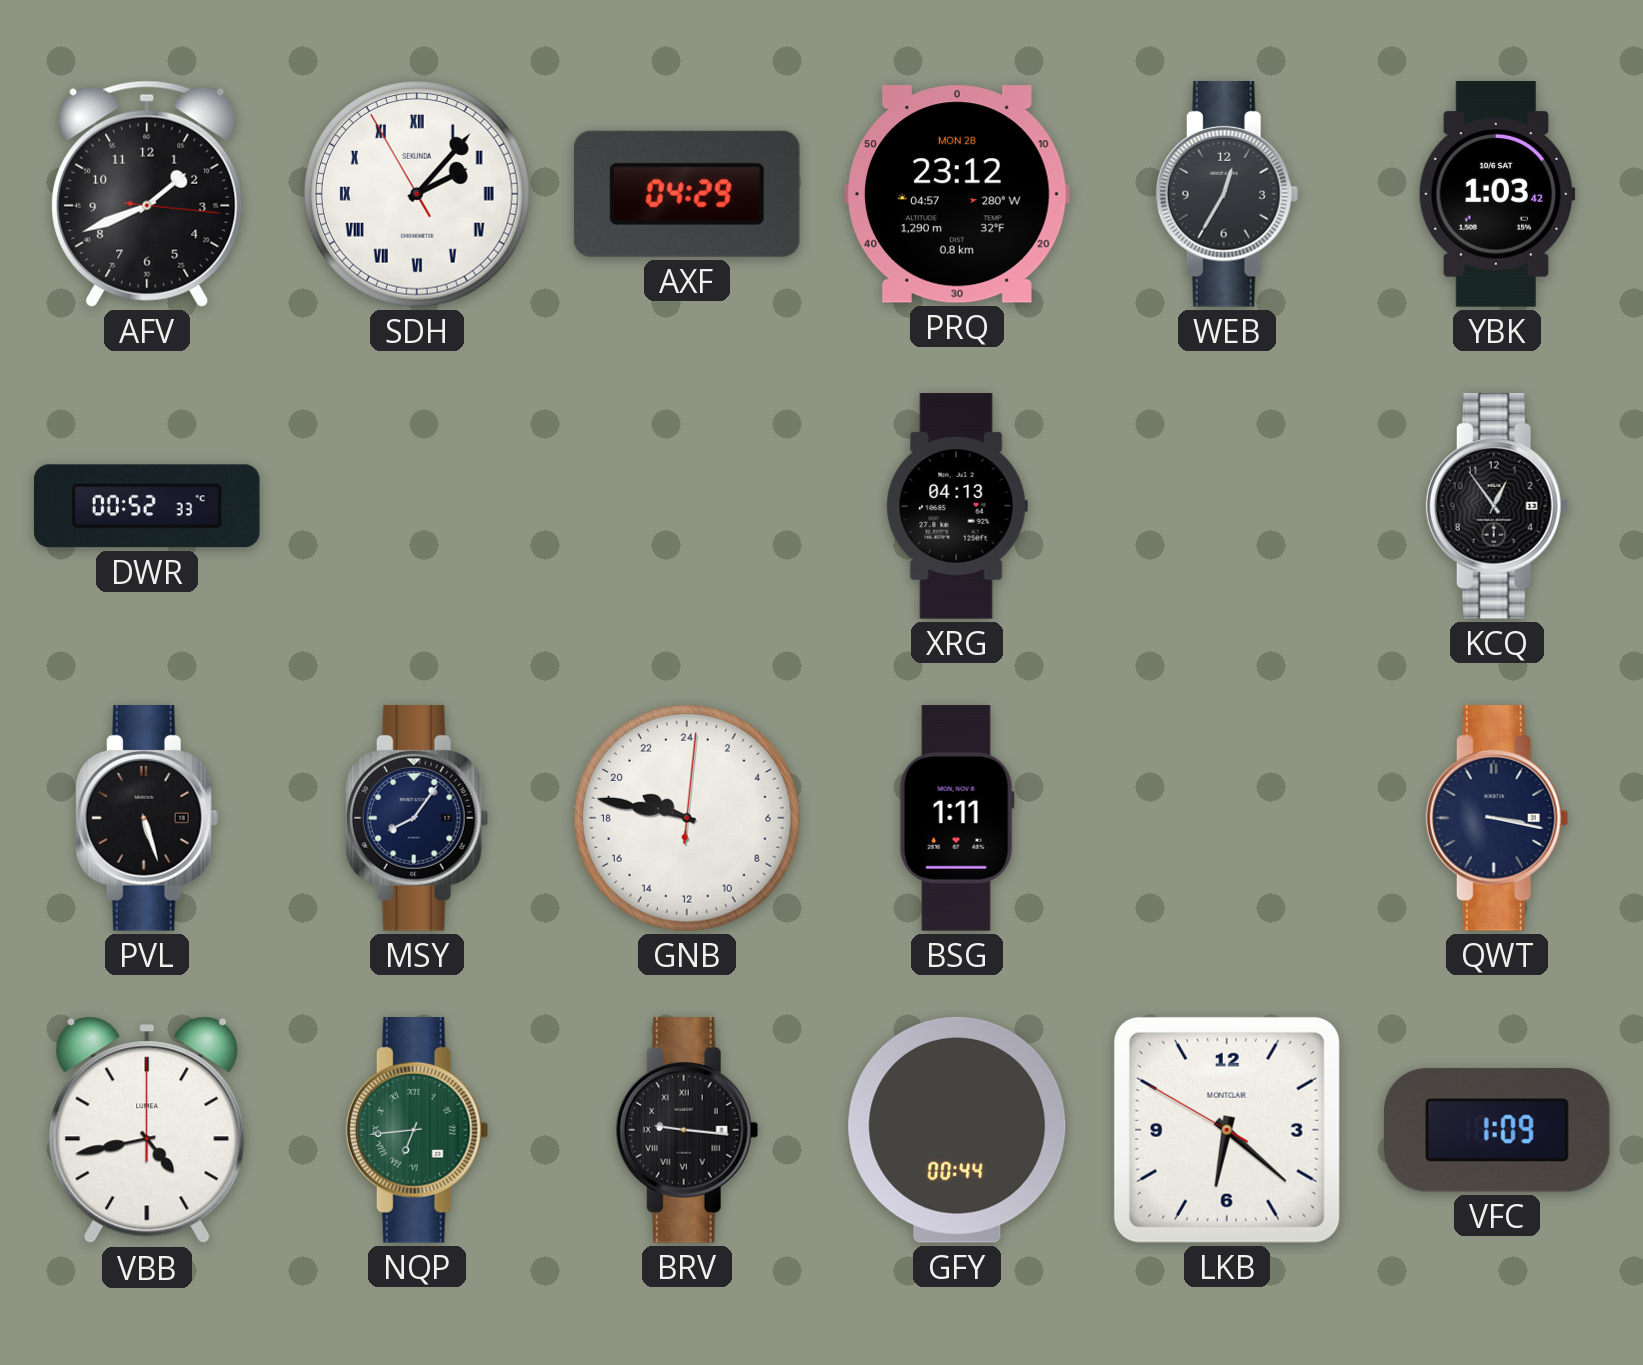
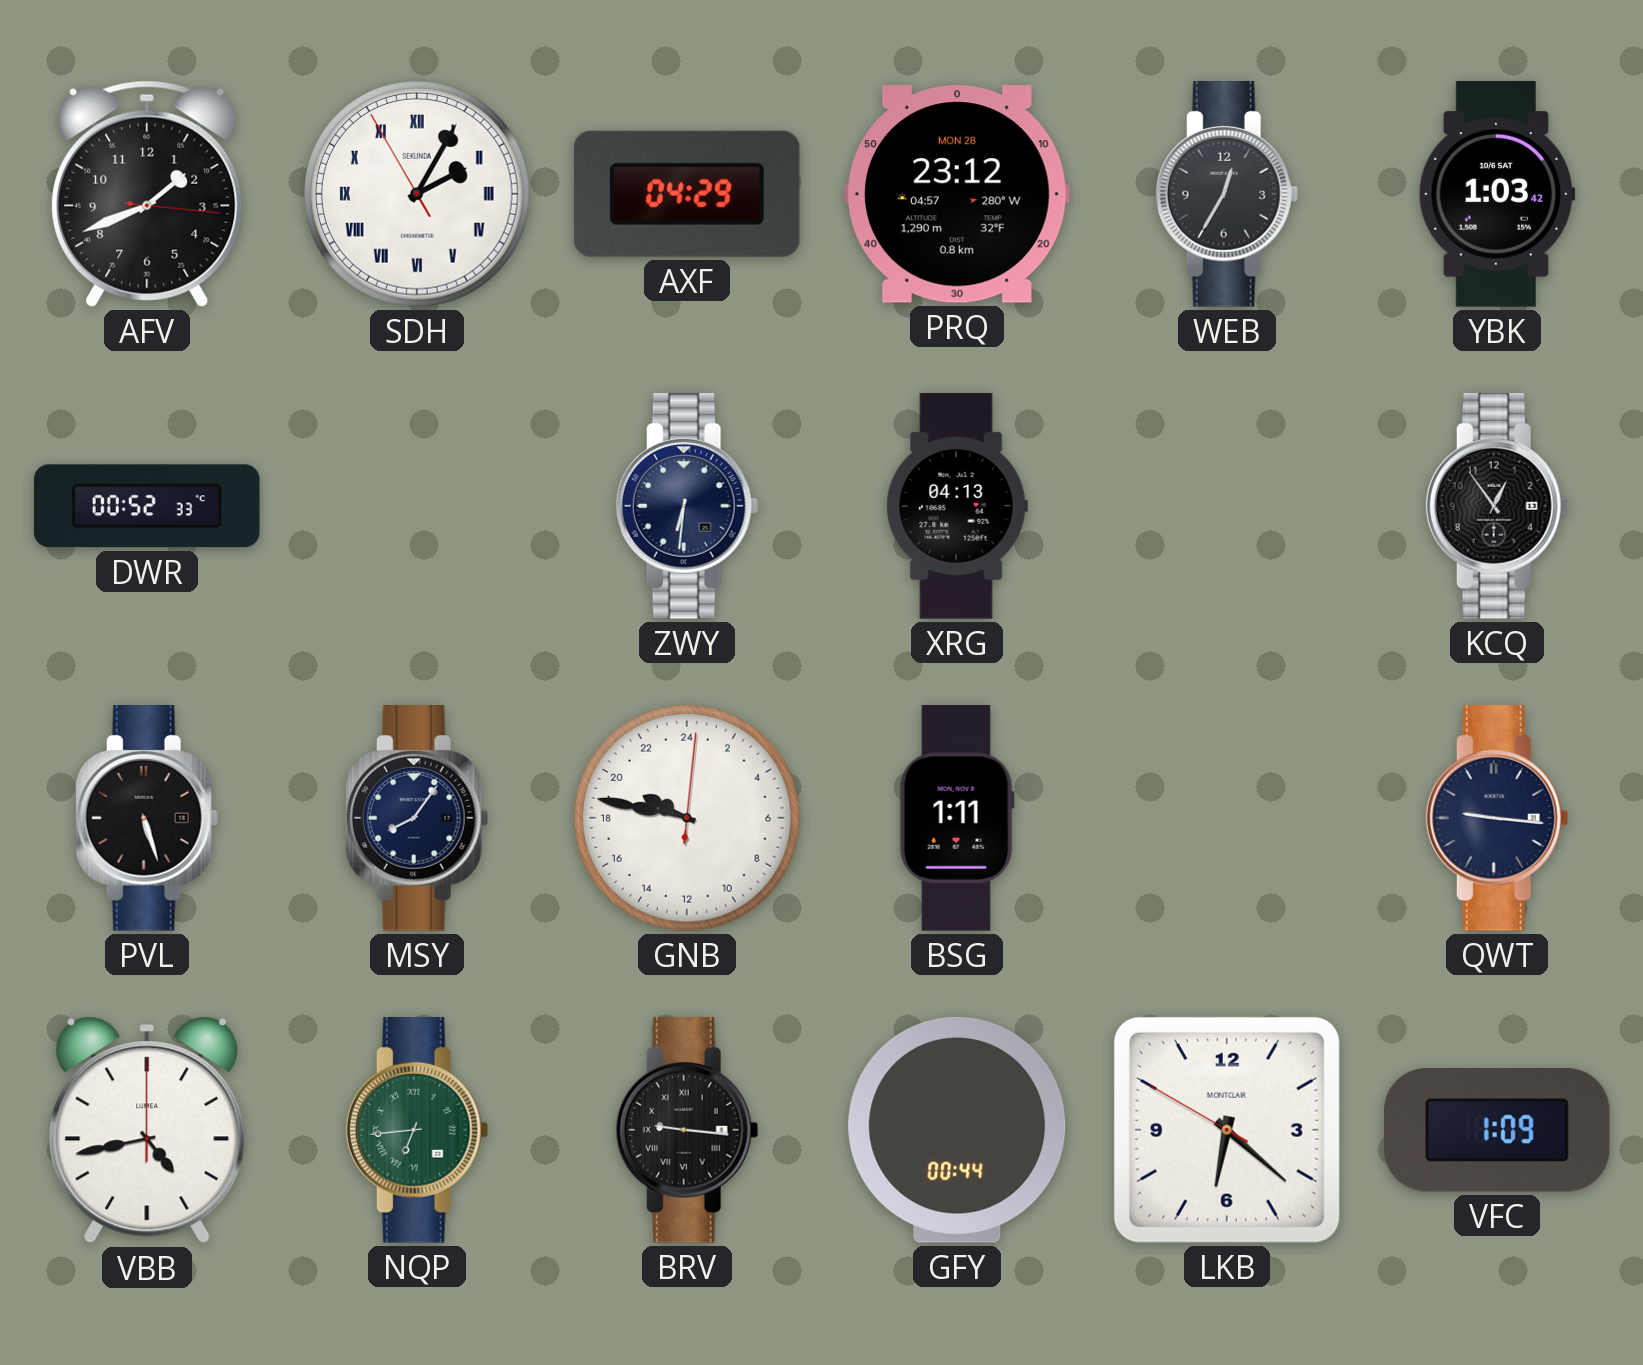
SDH: 2:06 -> 2:04 (417, 194)
ZWY: none -> 6:31 (687, 507)
QWT: 3:17 -> 9:16 (1497, 819)
